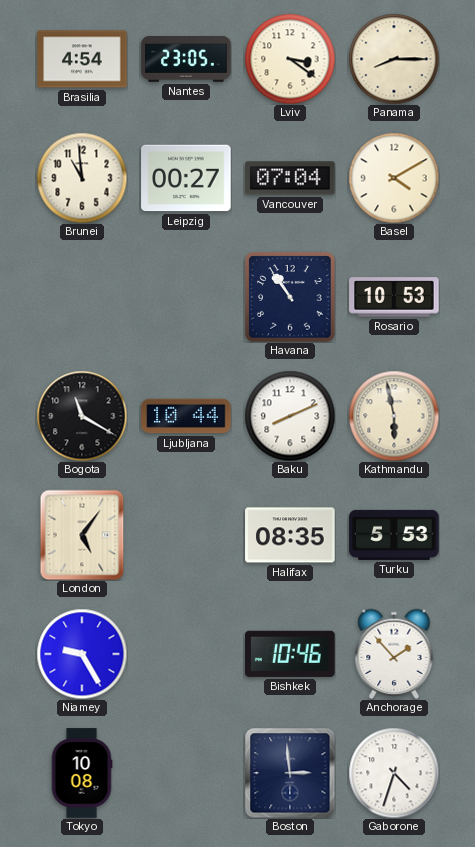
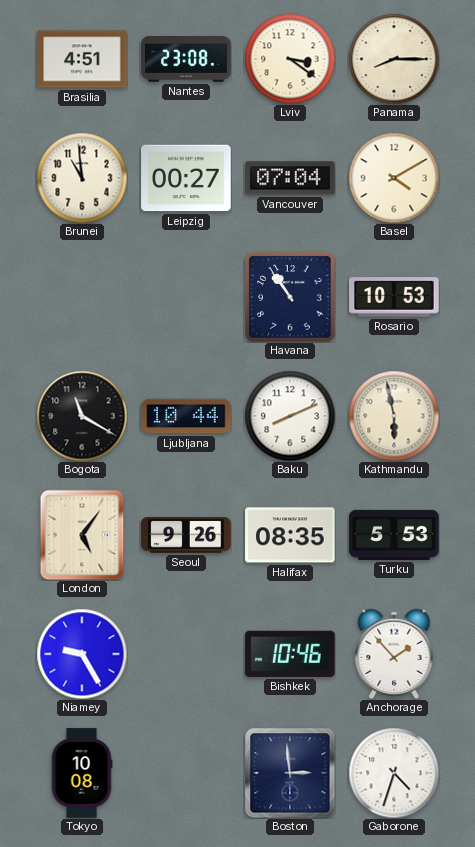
Brasilia: 4:54 -> 4:51 (82, 59)
Nantes: 23:05 -> 23:08 (186, 60)
Seoul: none -> 9:26 (186, 535)
